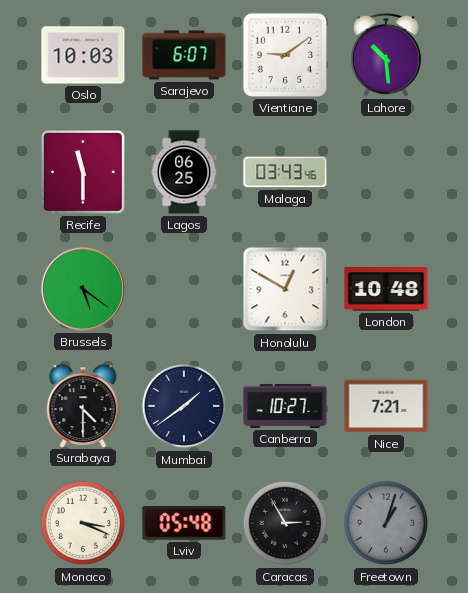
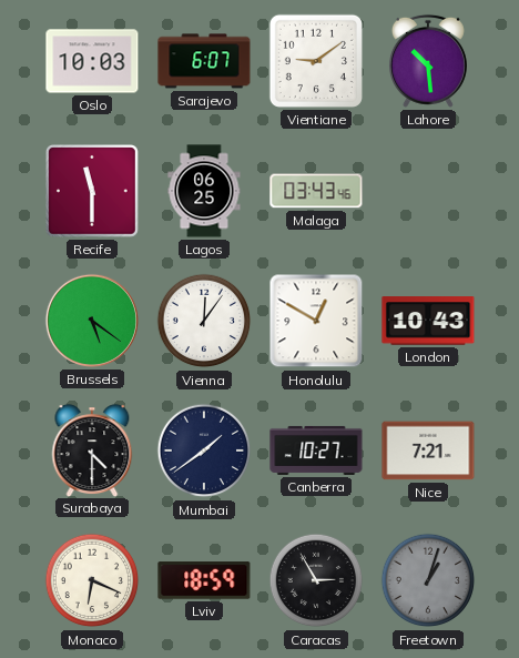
Vienna: none -> 12:06 (204, 321)
London: 10:48 -> 10:43 (428, 321)
Monaco: 3:19 -> 6:19 (92, 580)
Lviv: 05:48 -> 18:59 (204, 580)
